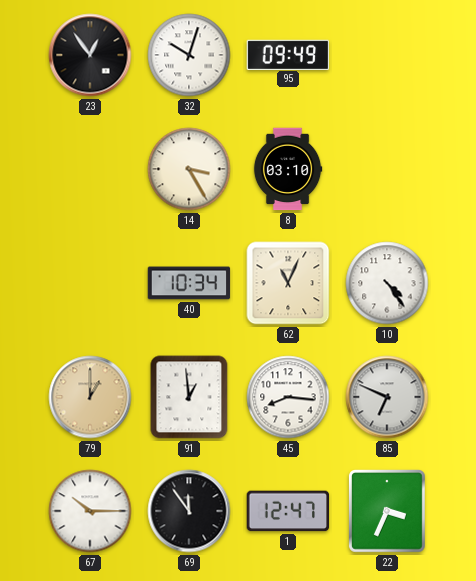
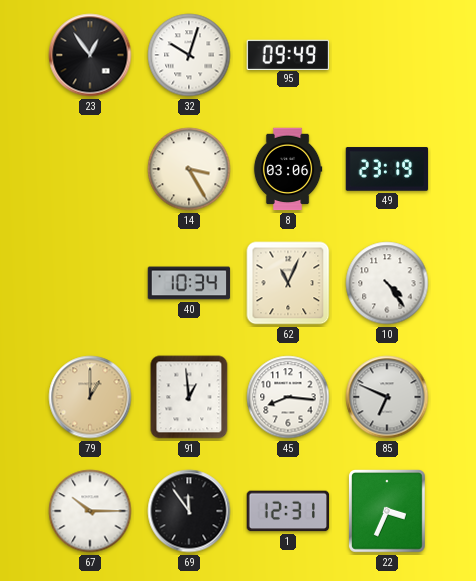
8: 03:10 -> 03:06 (288, 169)
49: none -> 23:19 (387, 169)
1: 12:47 -> 12:31 (288, 511)
